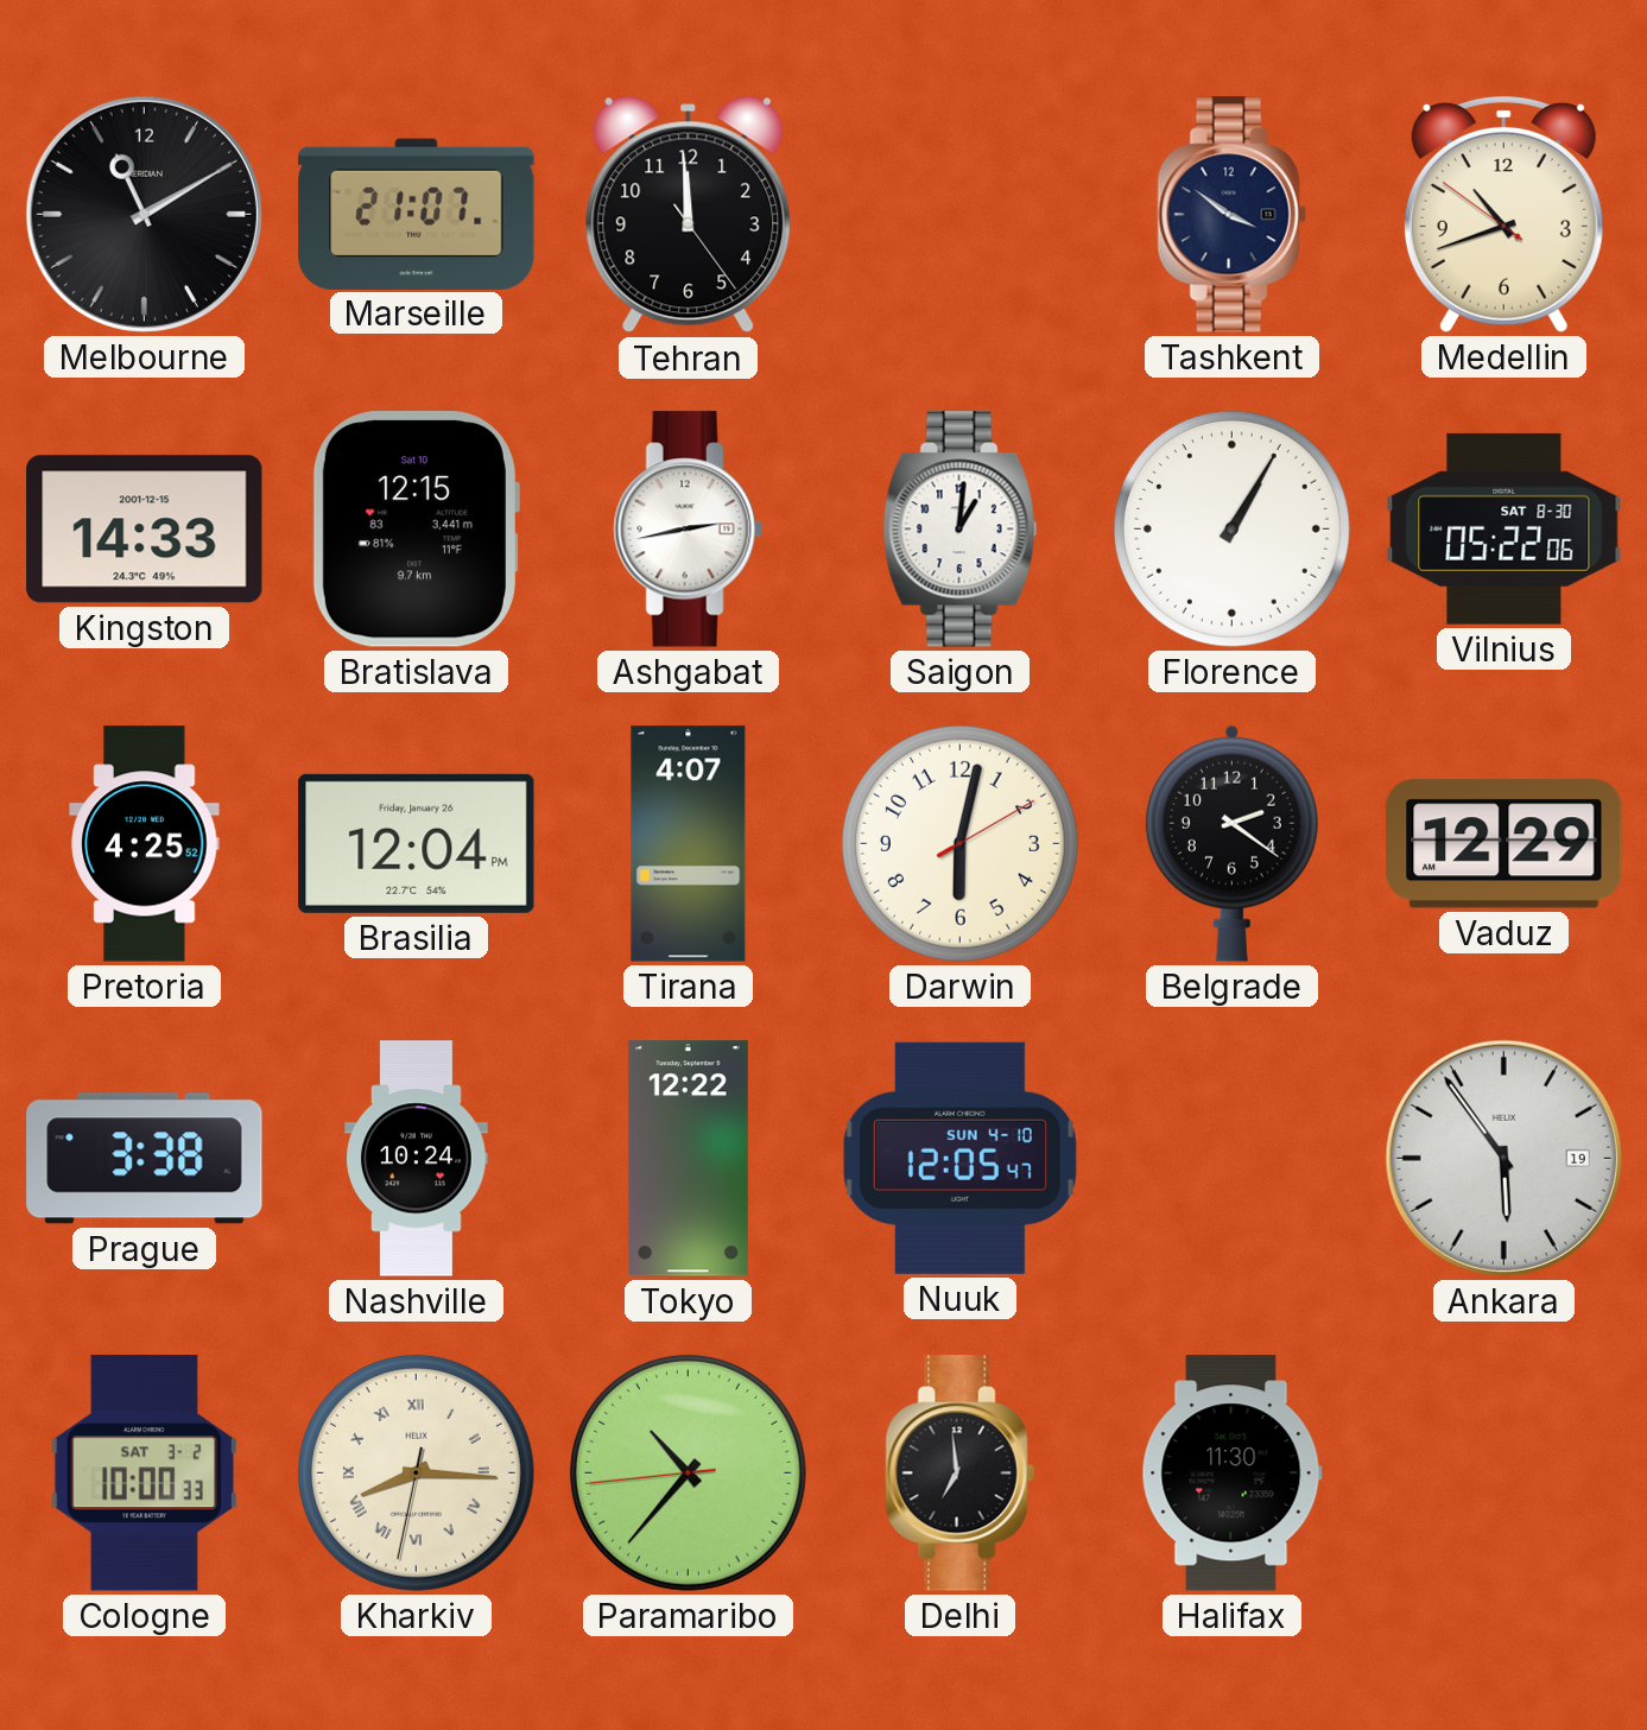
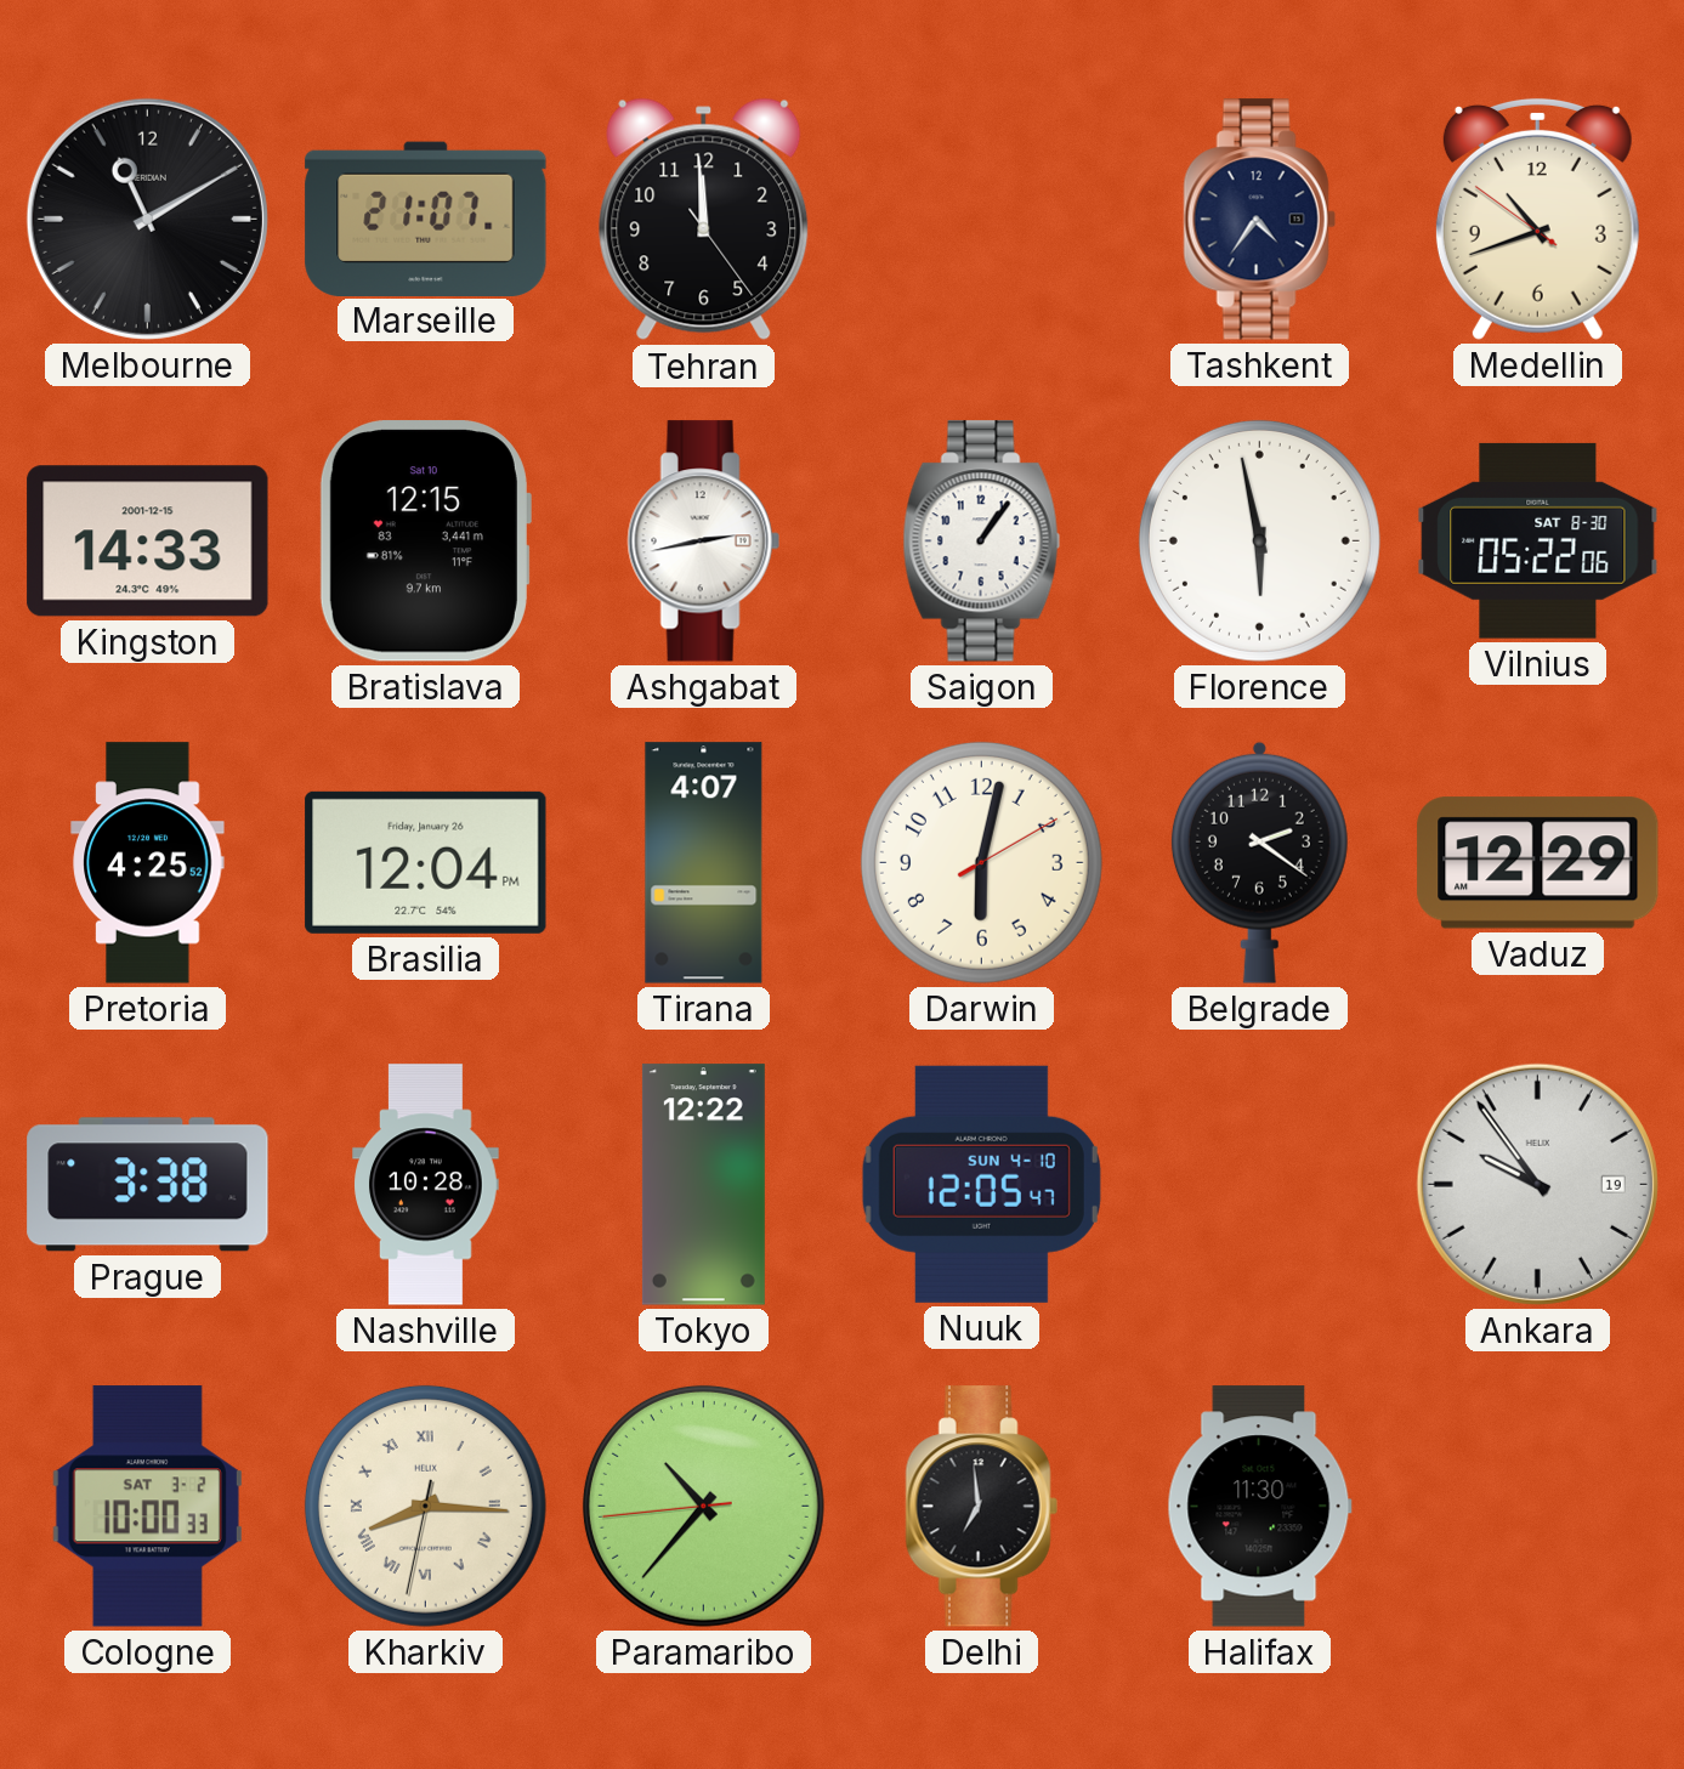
Tashkent: 3:51 -> 4:36 (1259, 220)
Saigon: 1:01 -> 1:06 (981, 542)
Florence: 1:05 -> 5:58 (1259, 540)
Nashville: 10:24 -> 10:28 (426, 1185)
Ankara: 5:54 -> 9:54 (1537, 1184)
